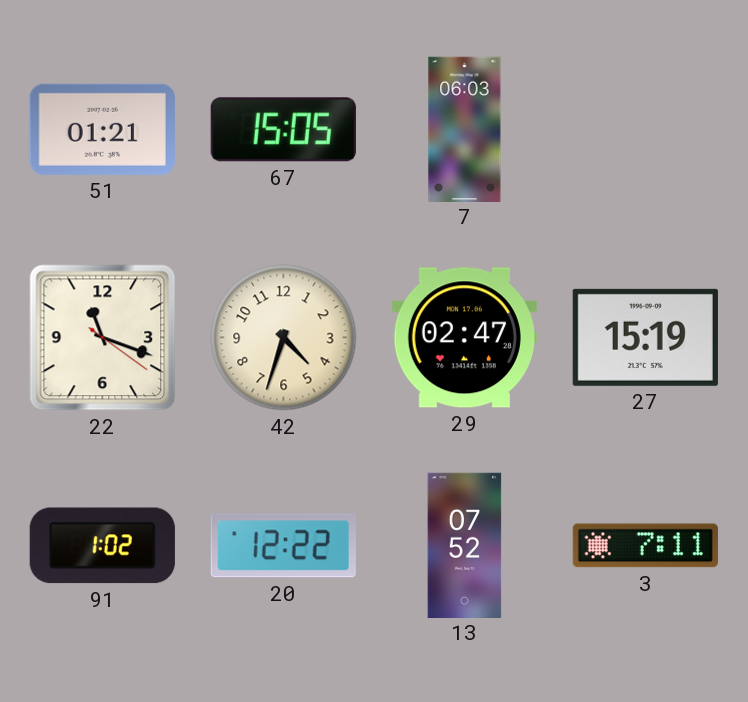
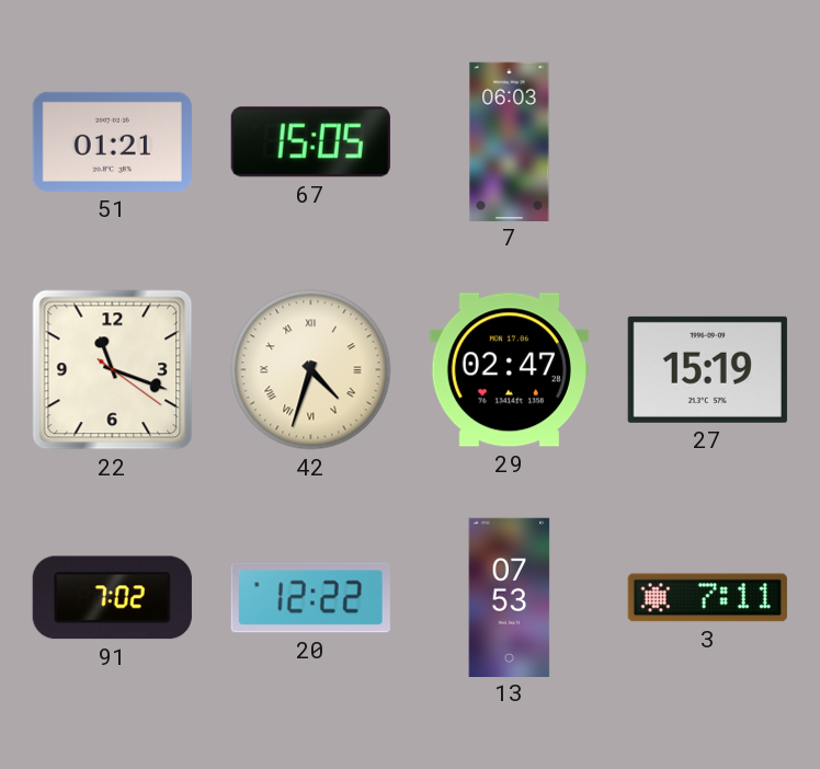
42 numerals: Arabic -> Roman (311, 370)
91: 1:02 -> 7:02 (112, 598)
13: 07:52 -> 07:53 (510, 597)
